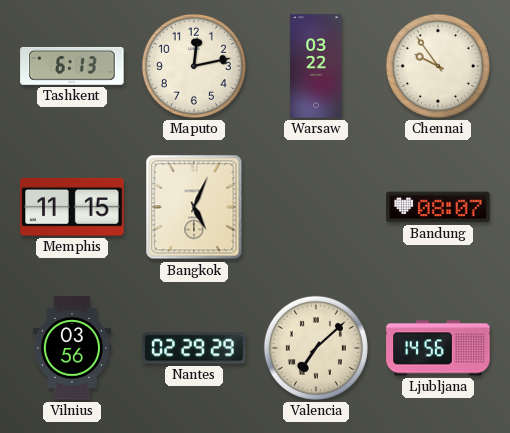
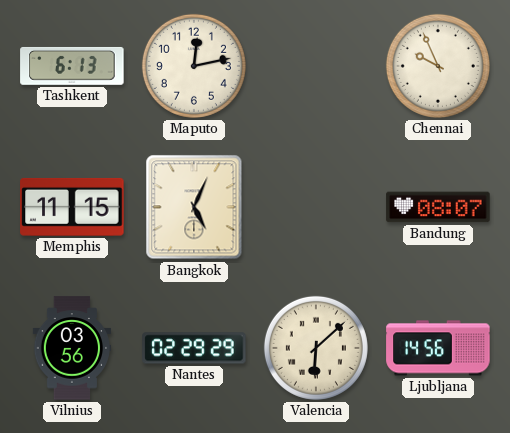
Warsaw: 03:22 -> none (316, 66)
Chennai: 9:54 -> 9:56 (438, 66)
Valencia: 7:08 -> 6:08 (316, 348)
